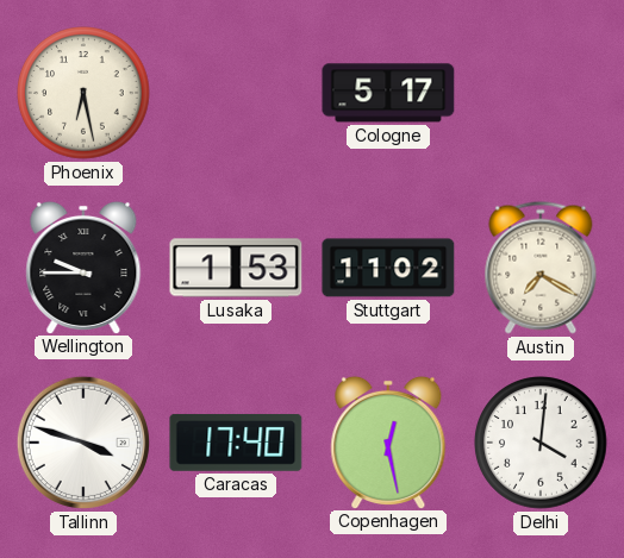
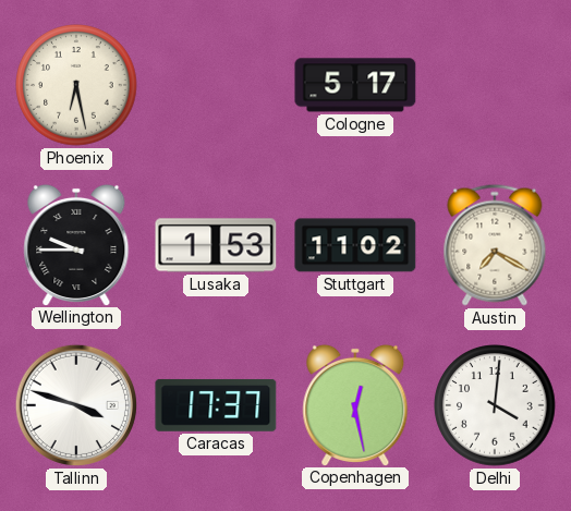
Caracas: 17:40 -> 17:37 (216, 405)
